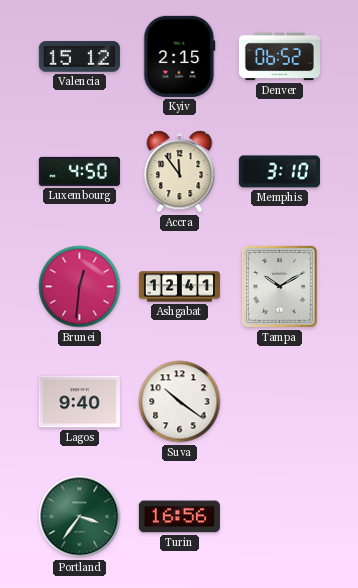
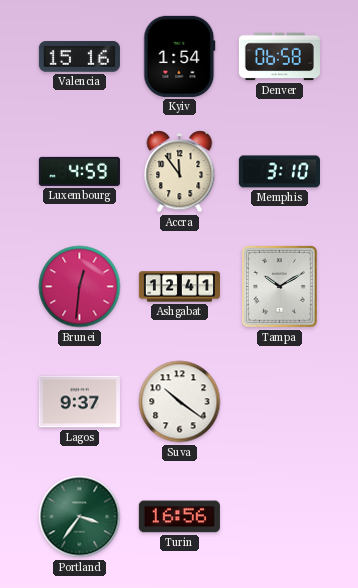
Valencia: 15:12 -> 15:16 (79, 57)
Kyiv: 2:15 -> 1:54 (180, 56)
Denver: 06:52 -> 06:58 (279, 57)
Luxembourg: 4:50 -> 4:59 (79, 171)
Lagos: 9:40 -> 9:37 (79, 402)
